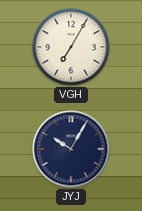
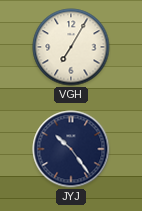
JYJ: 10:05 -> 10:24 (71, 149)
